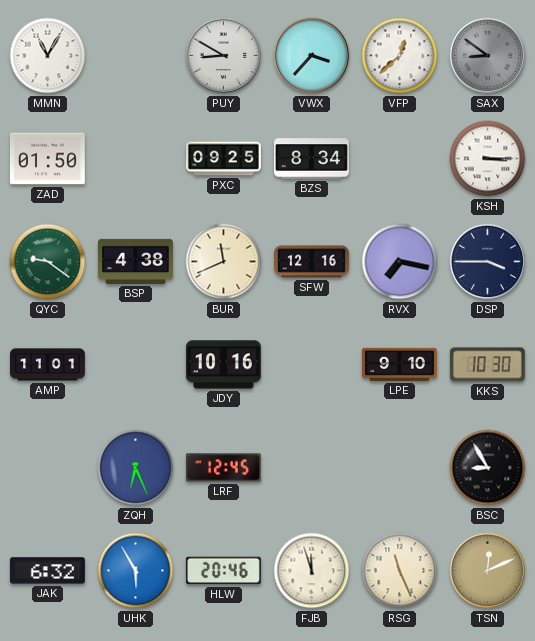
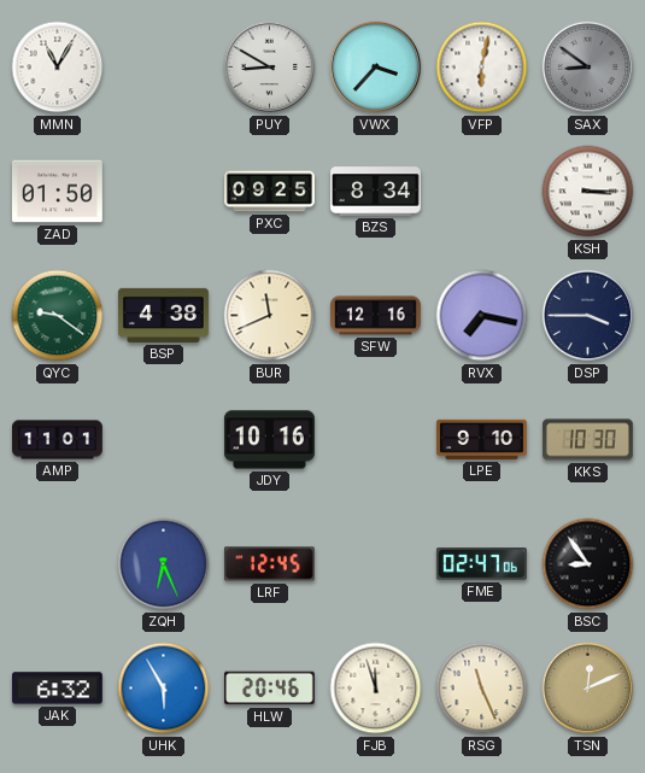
VFP: 12:38 -> 6:02 (482, 68)
FME: none -> 02:47 (481, 564)
BSC: 8:55 -> 8:54 (588, 564)
